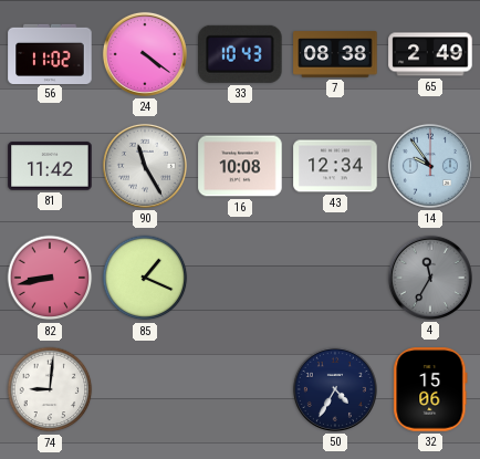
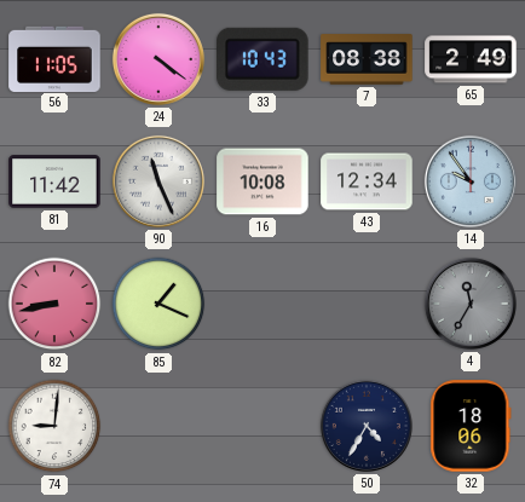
56: 11:02 -> 11:05 (54, 58)
90: 11:25 -> 11:26 (158, 181)
32: 15:06 -> 18:06 (471, 426)
